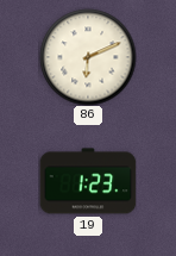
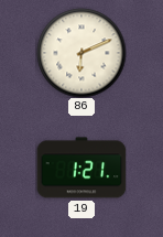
19: 1:23 -> 1:21 (81, 168)
